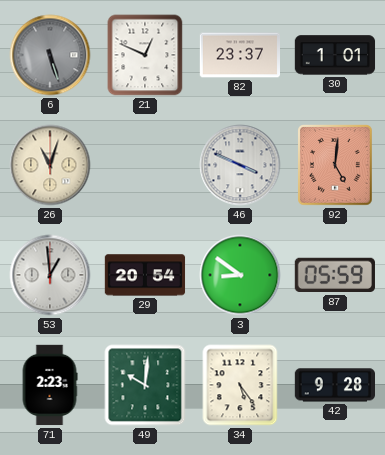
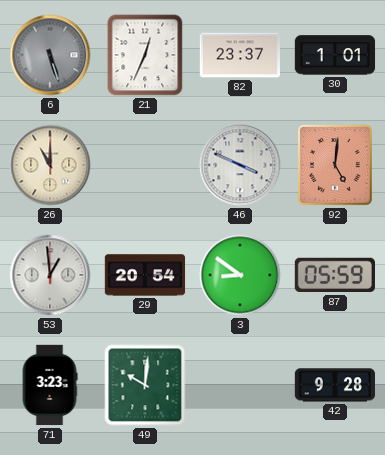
21: 12:49 -> 12:34 (145, 55)
26: 11:03 -> 11:00 (50, 165)
71: 2:23 -> 3:23 (50, 385)
34: 5:24 -> none (240, 385)
